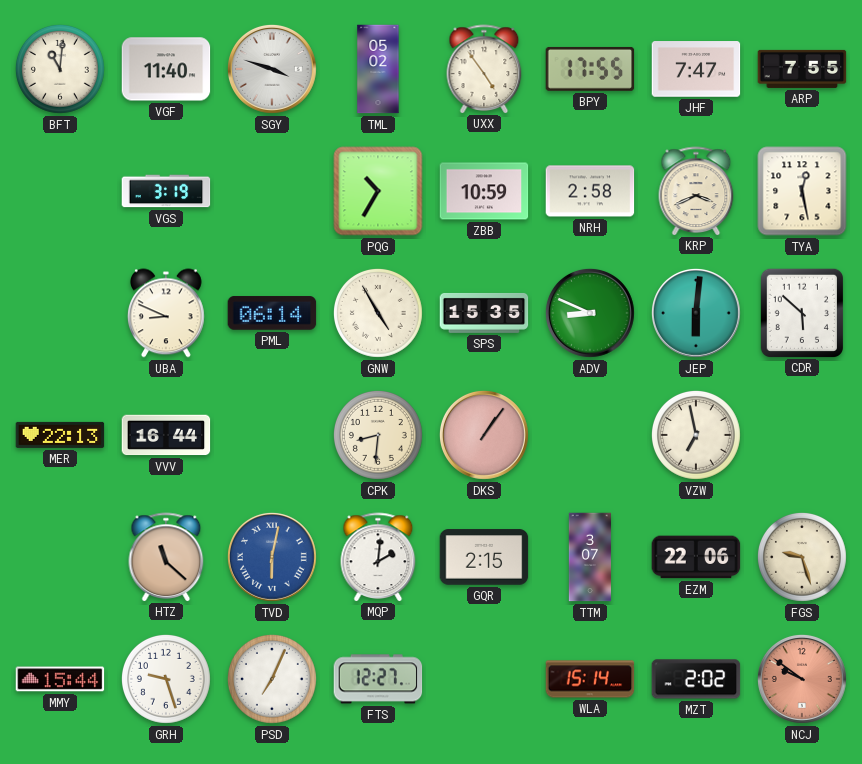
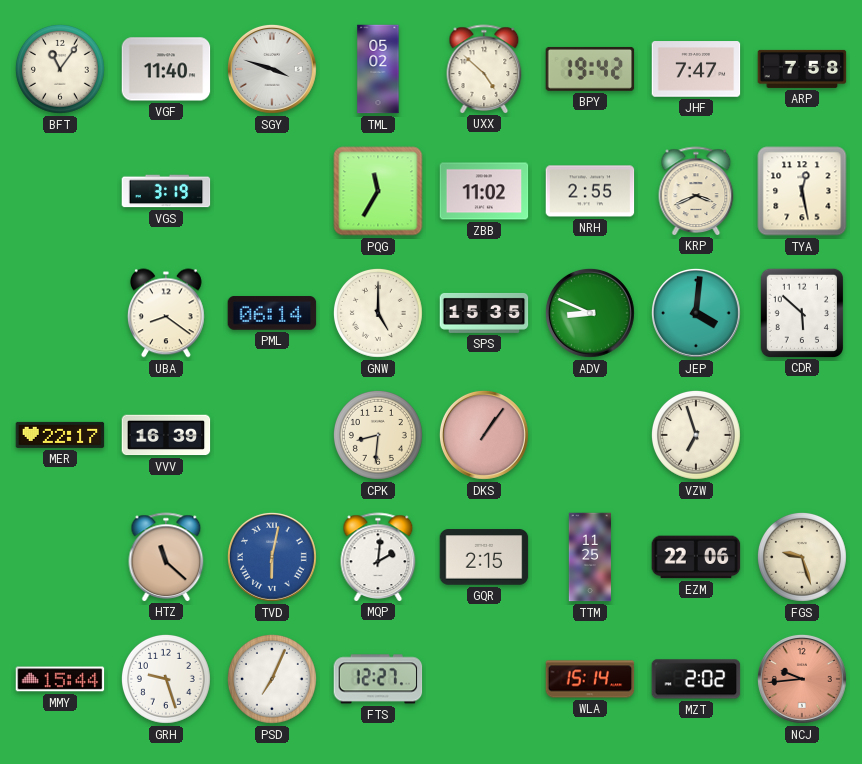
BFT: 11:01 -> 11:06 (60, 69)
UXX: 4:54 -> 4:52 (484, 69)
BPY: 17:55 -> 19:42 (590, 69)
ARP: 7:55 -> 7:58 (802, 69)
PQG: 10:35 -> 11:35 (378, 191)
ZBB: 10:59 -> 11:02 (484, 191)
NRH: 2:58 -> 2:55 (590, 191)
UBA: 8:49 -> 8:21 (166, 313)
GNW: 4:55 -> 5:00 (378, 313)
JEP: 6:01 -> 4:01 (696, 313)
MER: 22:13 -> 22:17 (60, 435)
VVV: 16:44 -> 16:39 (166, 435)
VZW: 6:58 -> 6:57 (696, 435)
TTM: 3:07 -> 11:25 (589, 557)
NCJ: 9:51 -> 9:44 (802, 679)
